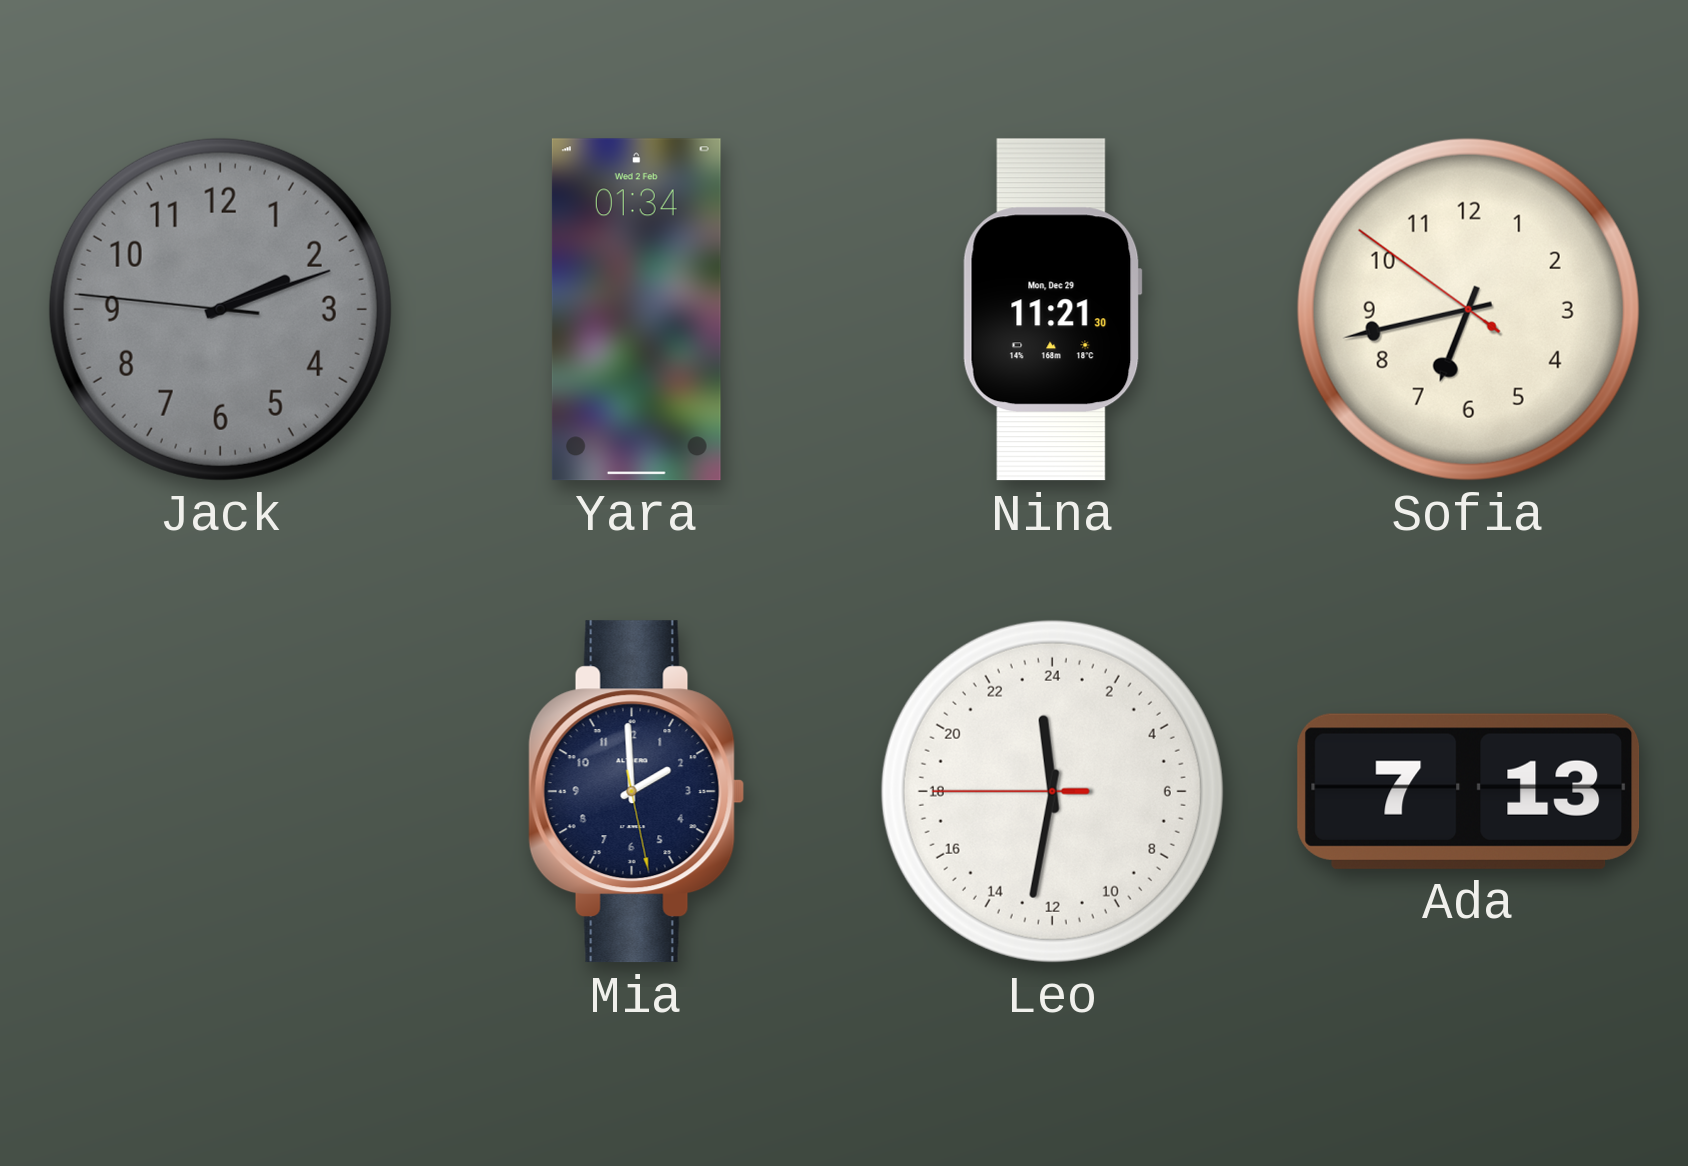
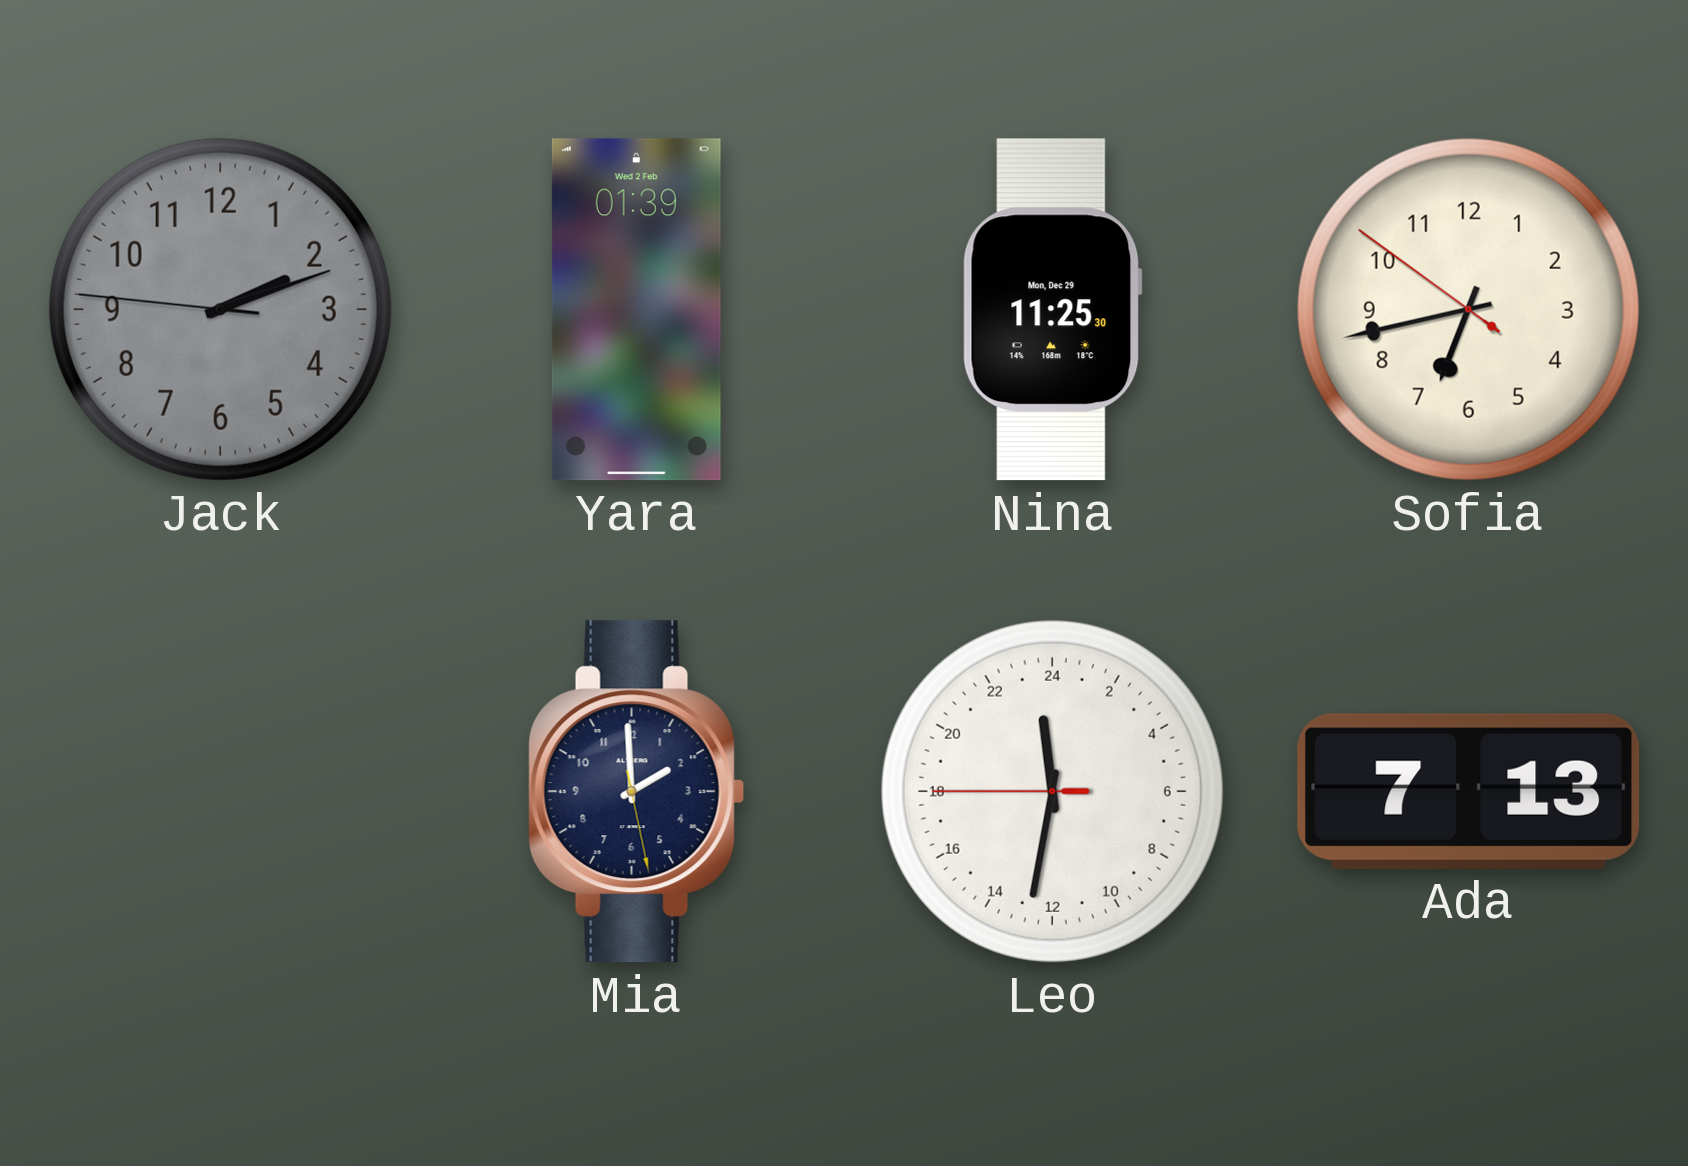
Yara: 01:34 -> 01:39 (636, 310)
Nina: 11:21 -> 11:25 (1052, 310)
